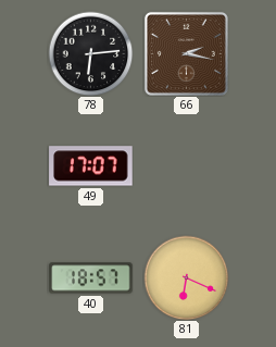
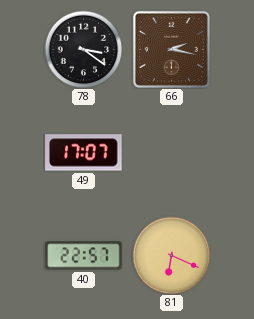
78: 6:14 -> 3:21 (83, 49)
40: 18:57 -> 22:57 (84, 256)
